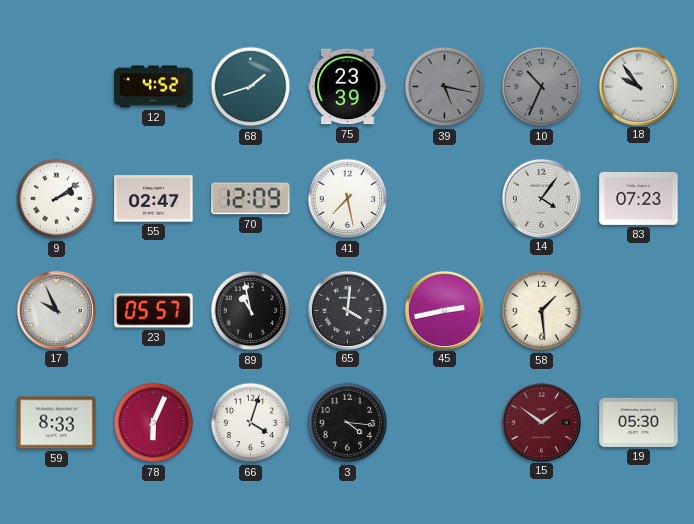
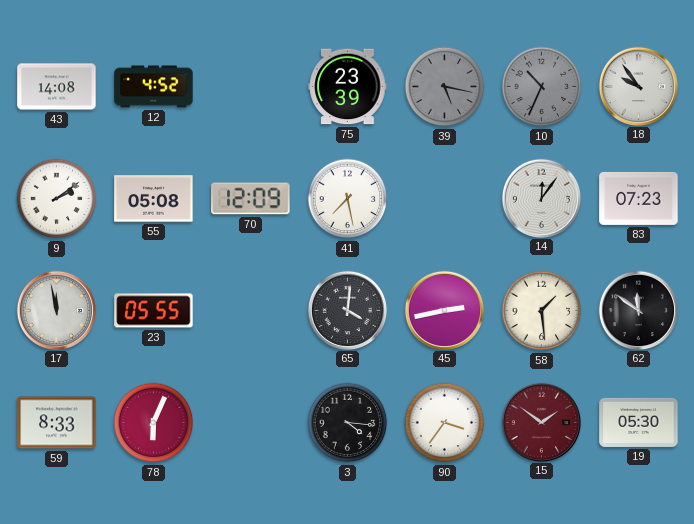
43: none -> 14:08 (57, 87)
68: 1:42 -> none (251, 87)
55: 02:47 -> 05:08 (154, 199)
14: 4:06 -> 12:06 (541, 198)
17: 9:56 -> 11:58 (56, 310)
23: 05:57 -> 05:55 (154, 311)
89: 10:58 -> none (251, 311)
62: none -> 11:51 (638, 310)
66: 4:03 -> none (251, 423)
90: none -> 3:36 (445, 423)
